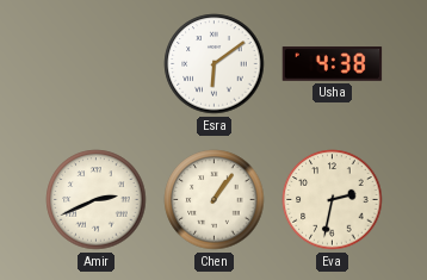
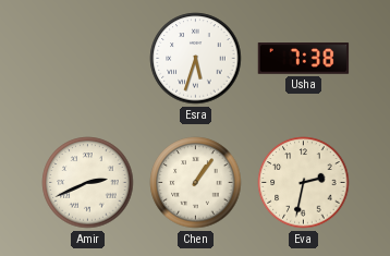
Esra: 6:09 -> 5:33 (196, 59)
Usha: 4:38 -> 7:38 (304, 59)
